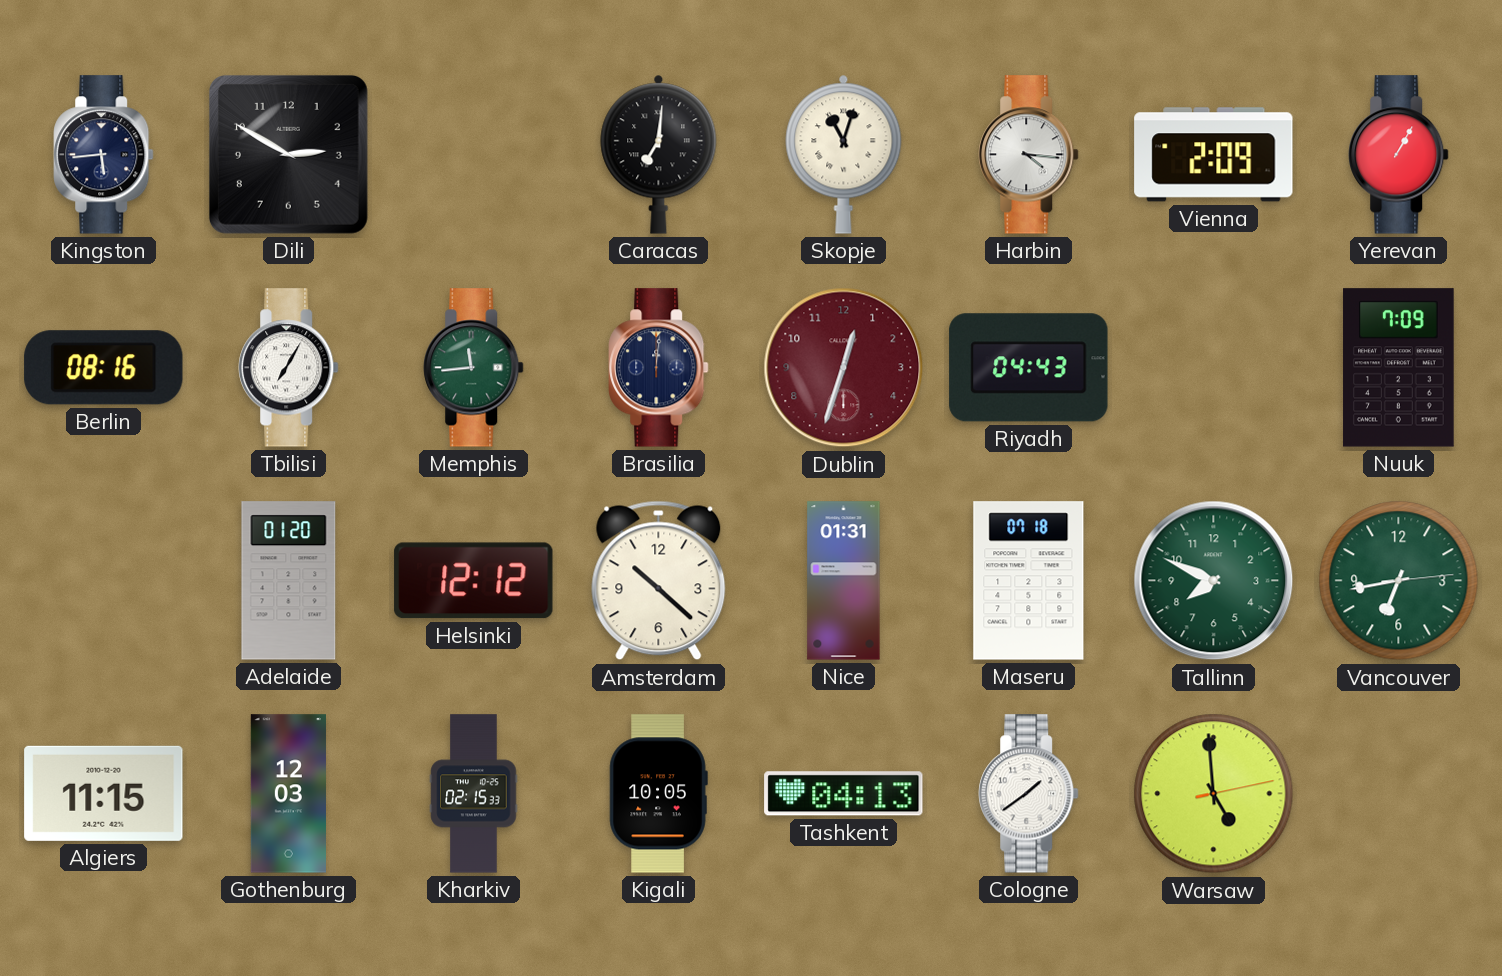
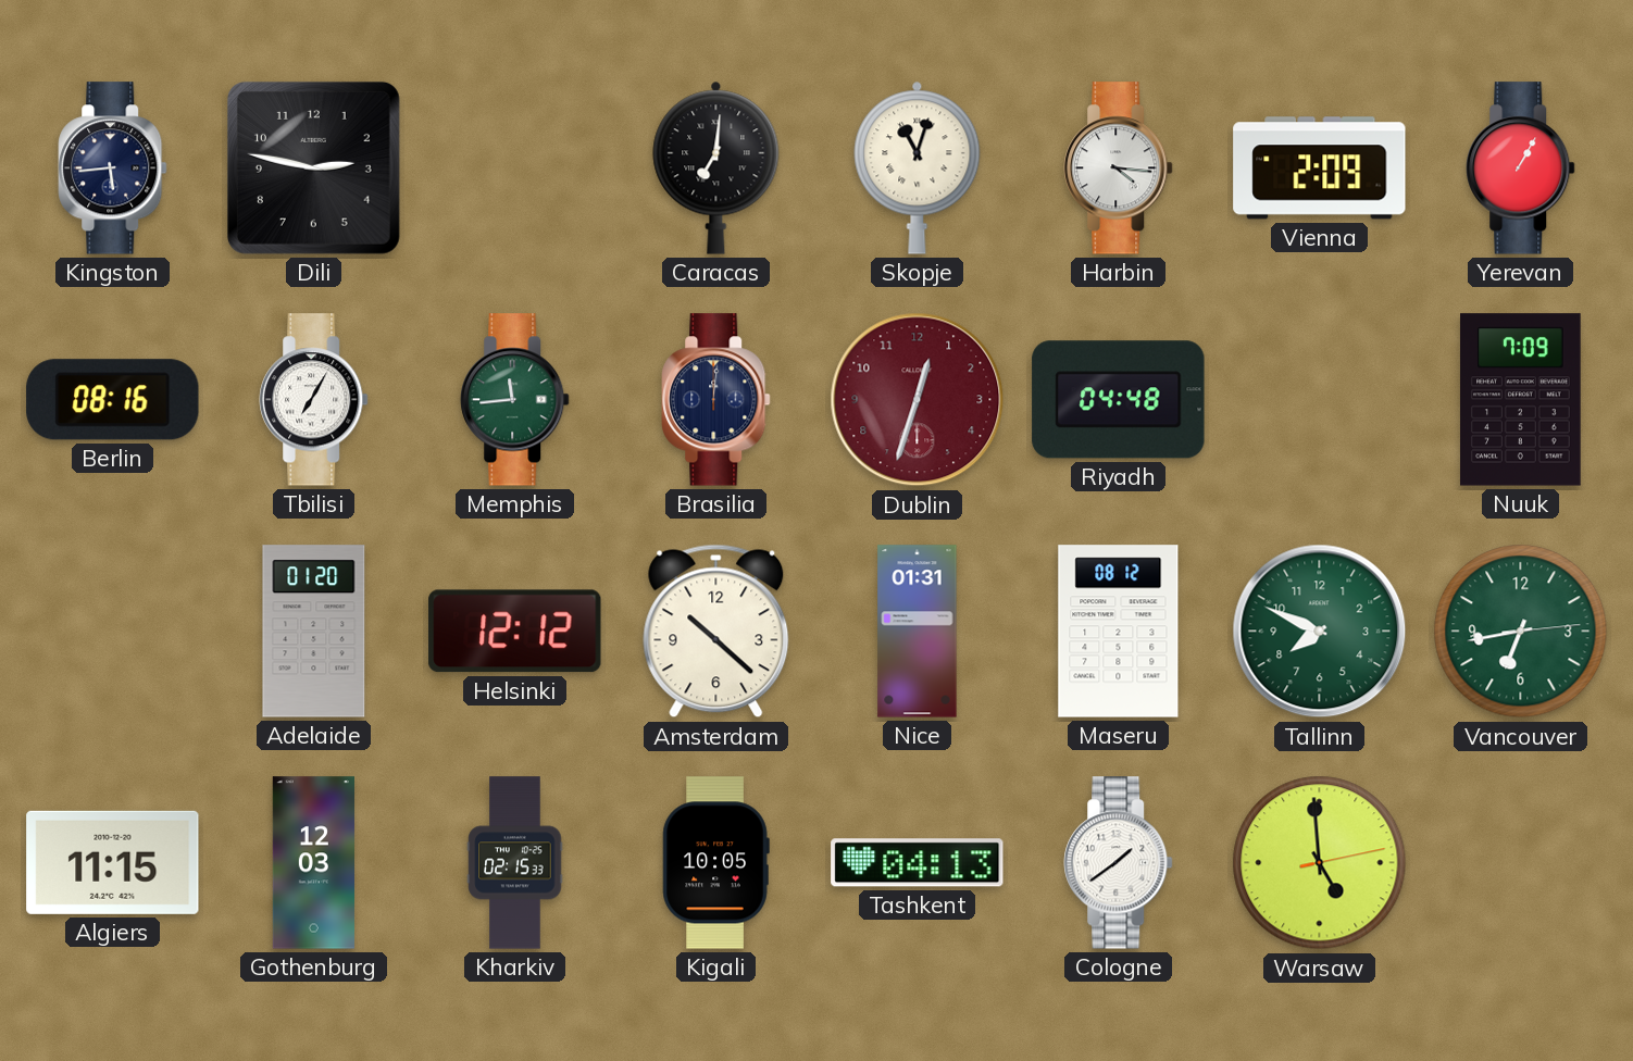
Dili: 2:50 -> 2:47 (313, 167)
Riyadh: 04:43 -> 04:48 (1119, 400)
Maseru: 07:18 -> 08:12 (1119, 632)
